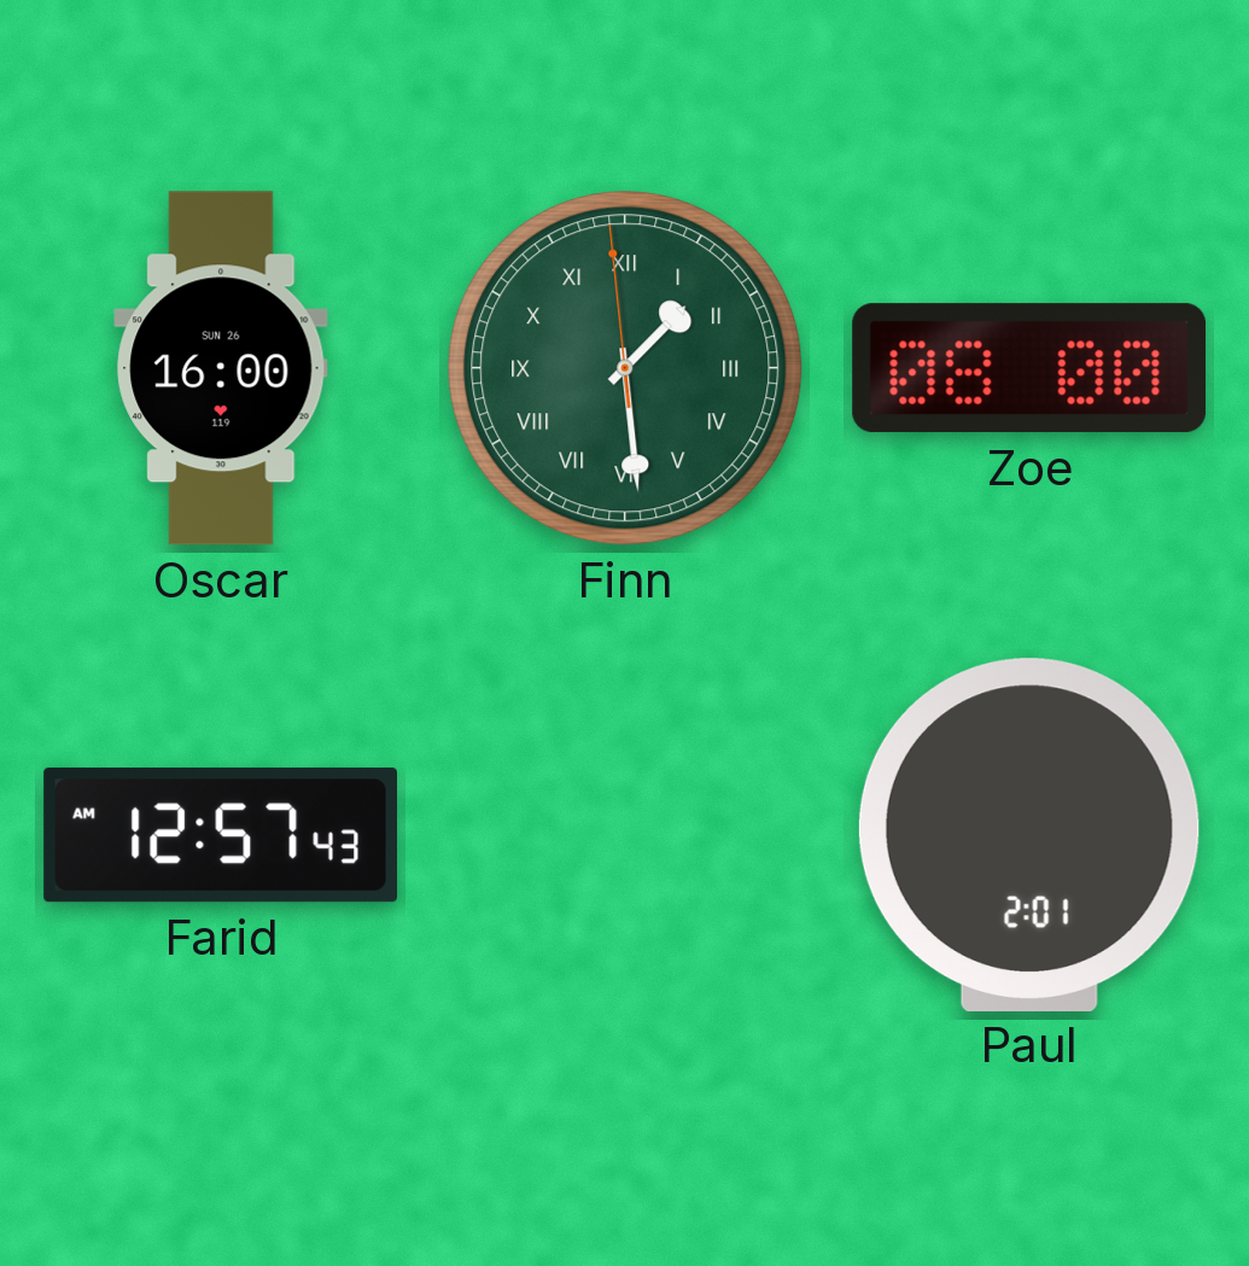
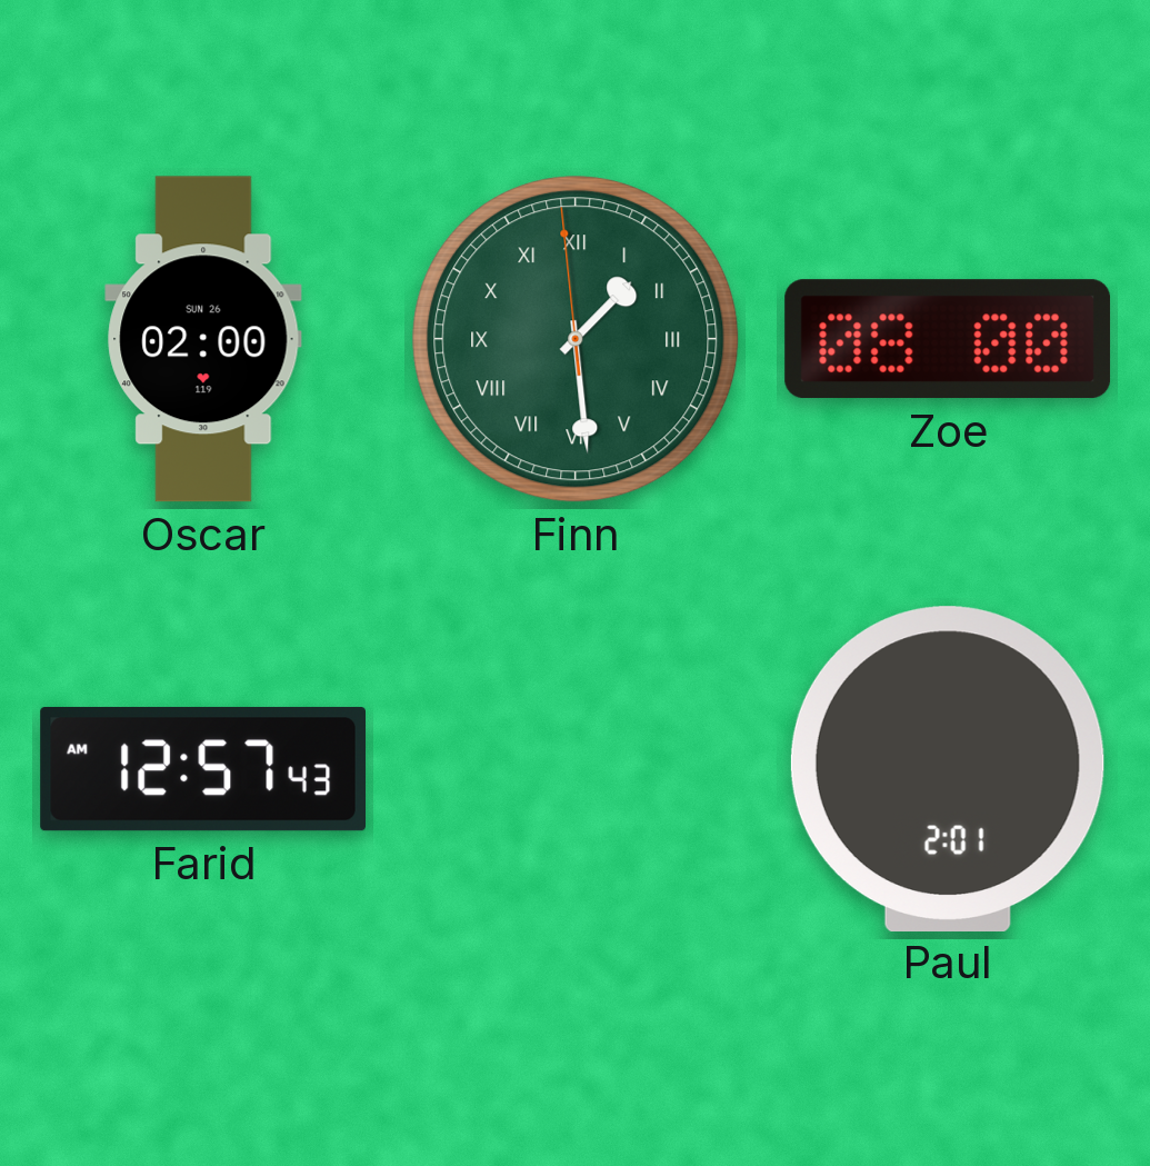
Oscar: 16:00 -> 02:00 (203, 339)
